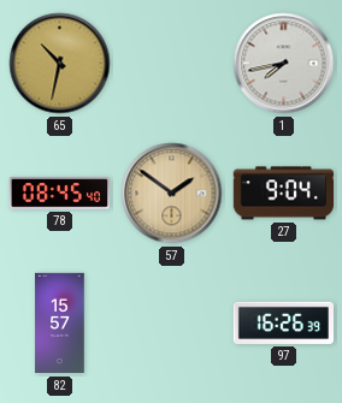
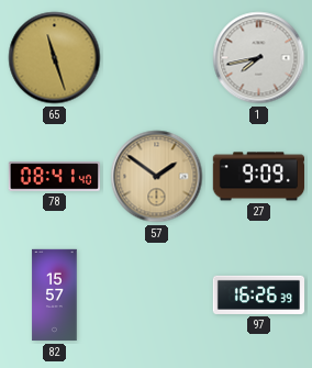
65: 10:32 -> 11:27 (55, 58)
78: 08:45 -> 08:41 (54, 177)
27: 9:04 -> 9:09 (258, 177)
